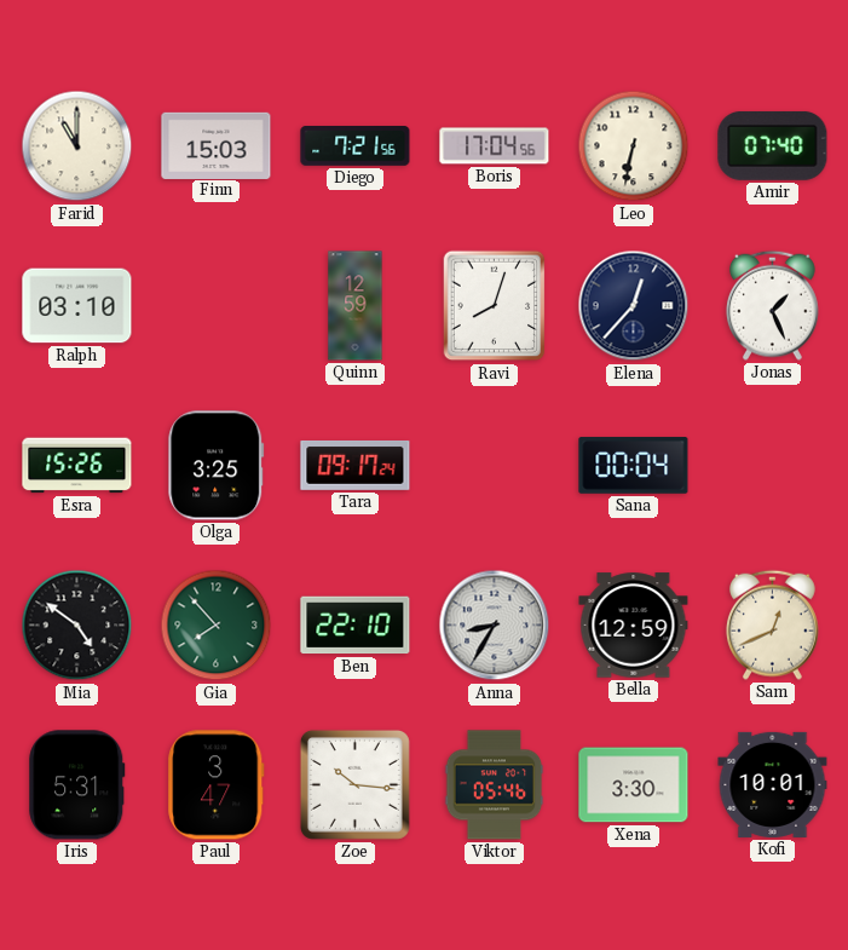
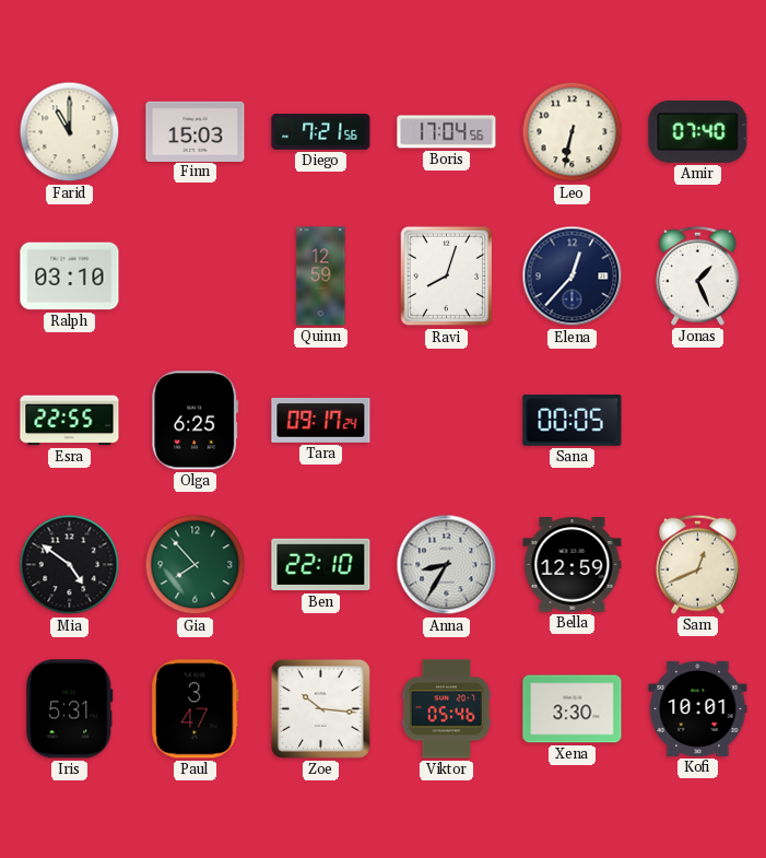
Esra: 15:26 -> 22:55 (70, 421)
Olga: 3:25 -> 6:25 (196, 421)
Sana: 00:04 -> 00:05 (573, 421)
